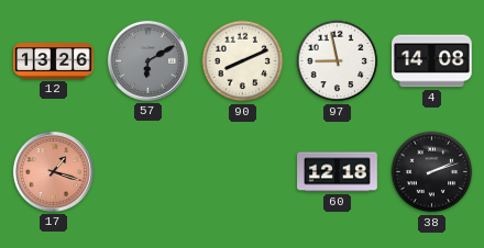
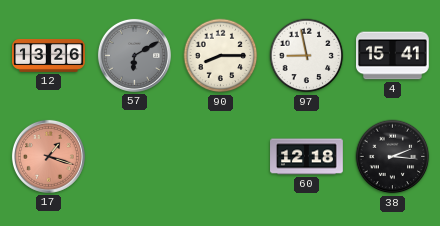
90: 8:11 -> 8:15 (221, 56)
4: 14:08 -> 15:41 (393, 56)
38: 2:12 -> 2:16 (393, 157)
